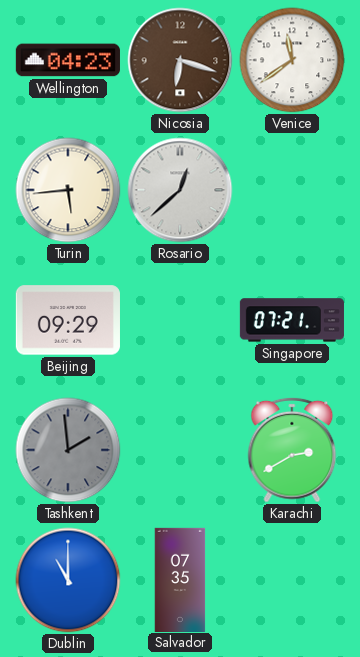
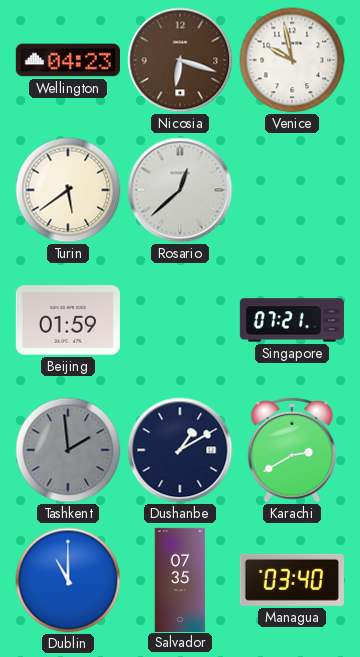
Venice: 11:39 -> 9:58 (292, 60)
Turin: 5:44 -> 5:39 (68, 190)
Beijing: 09:29 -> 01:59 (68, 320)
Dushanbe: none -> 1:10 (180, 450)
Managua: none -> 03:40 (292, 580)
